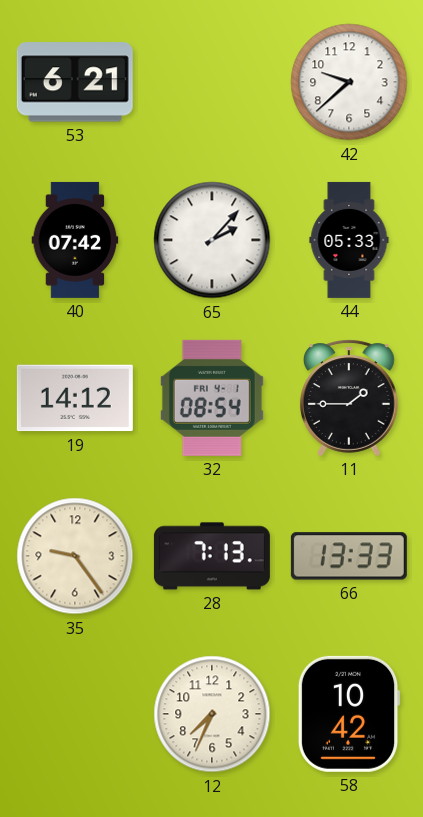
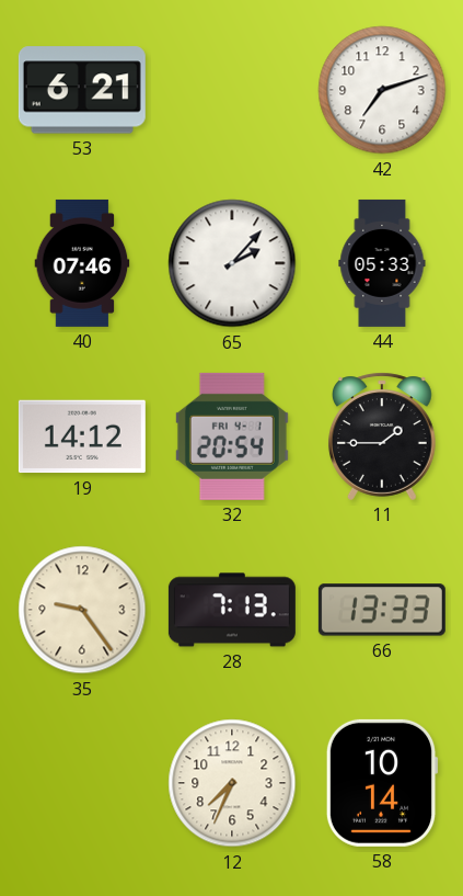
42: 9:38 -> 7:12 (382, 90)
40: 07:42 -> 07:46 (82, 263)
32: 08:54 -> 20:54 (232, 436)
58: 10:42 -> 10:14 (382, 783)
